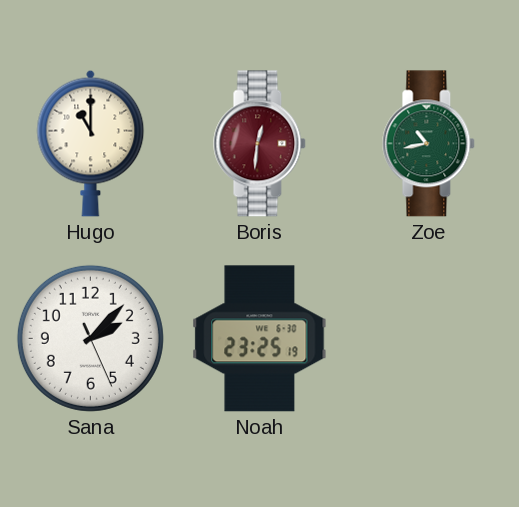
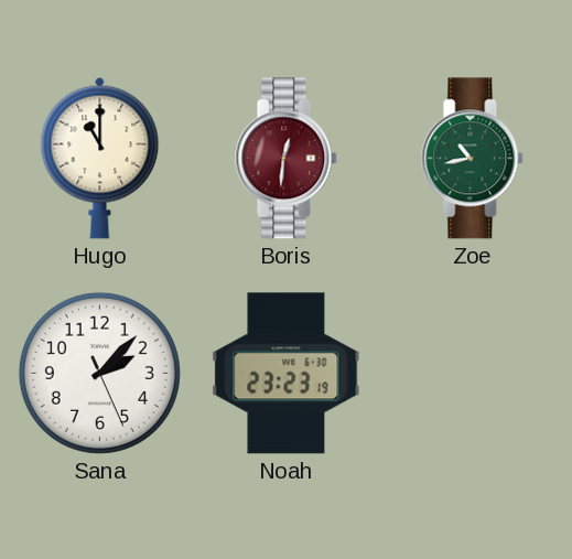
Noah: 23:25 -> 23:23 (287, 374)
